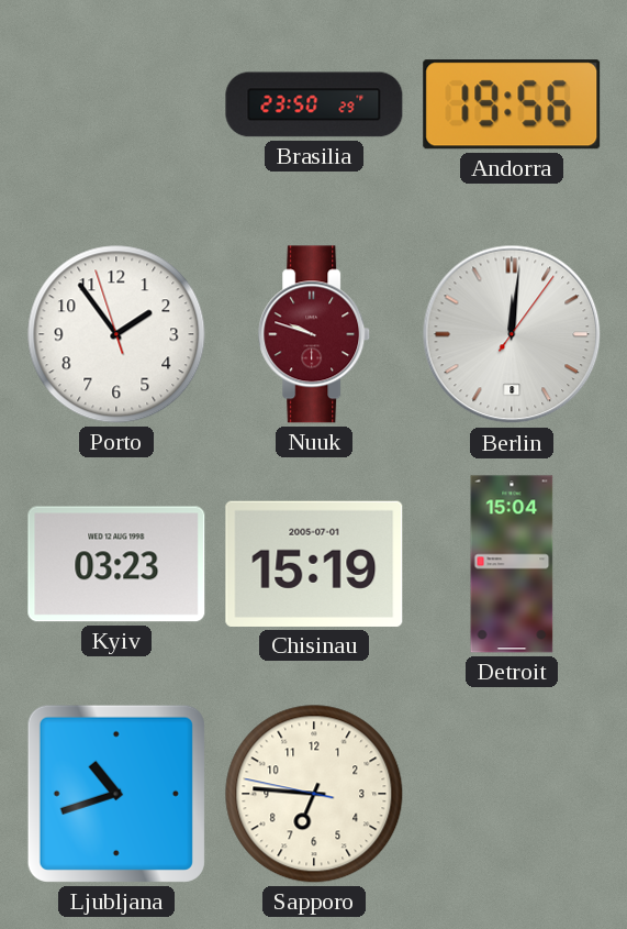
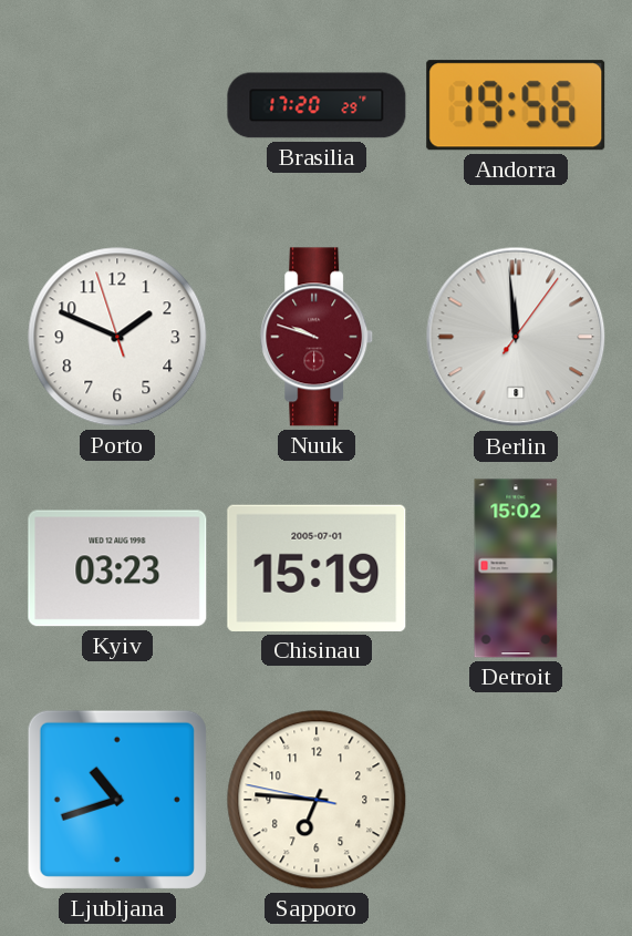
Brasilia: 23:50 -> 17:20 (317, 105)
Porto: 1:53 -> 1:48 (117, 337)
Berlin: 12:01 -> 11:59 (516, 337)
Detroit: 15:04 -> 15:02 (516, 568)
